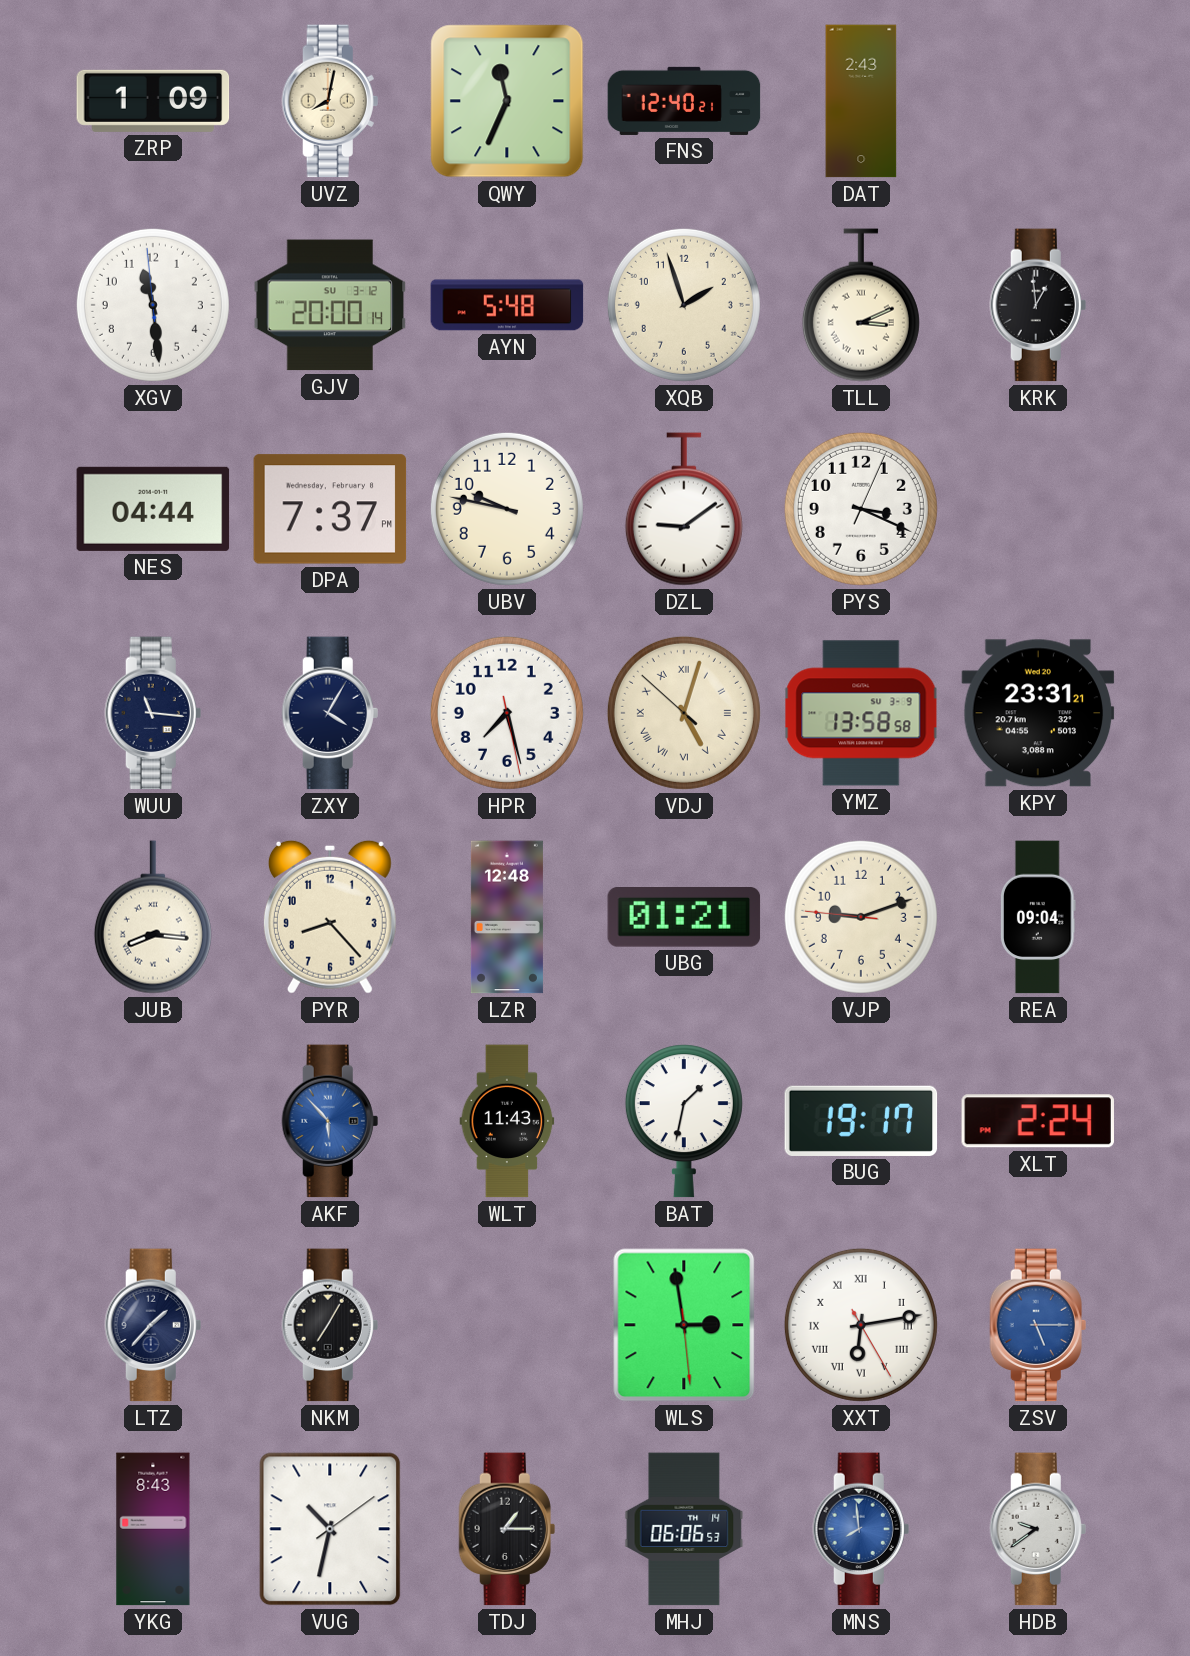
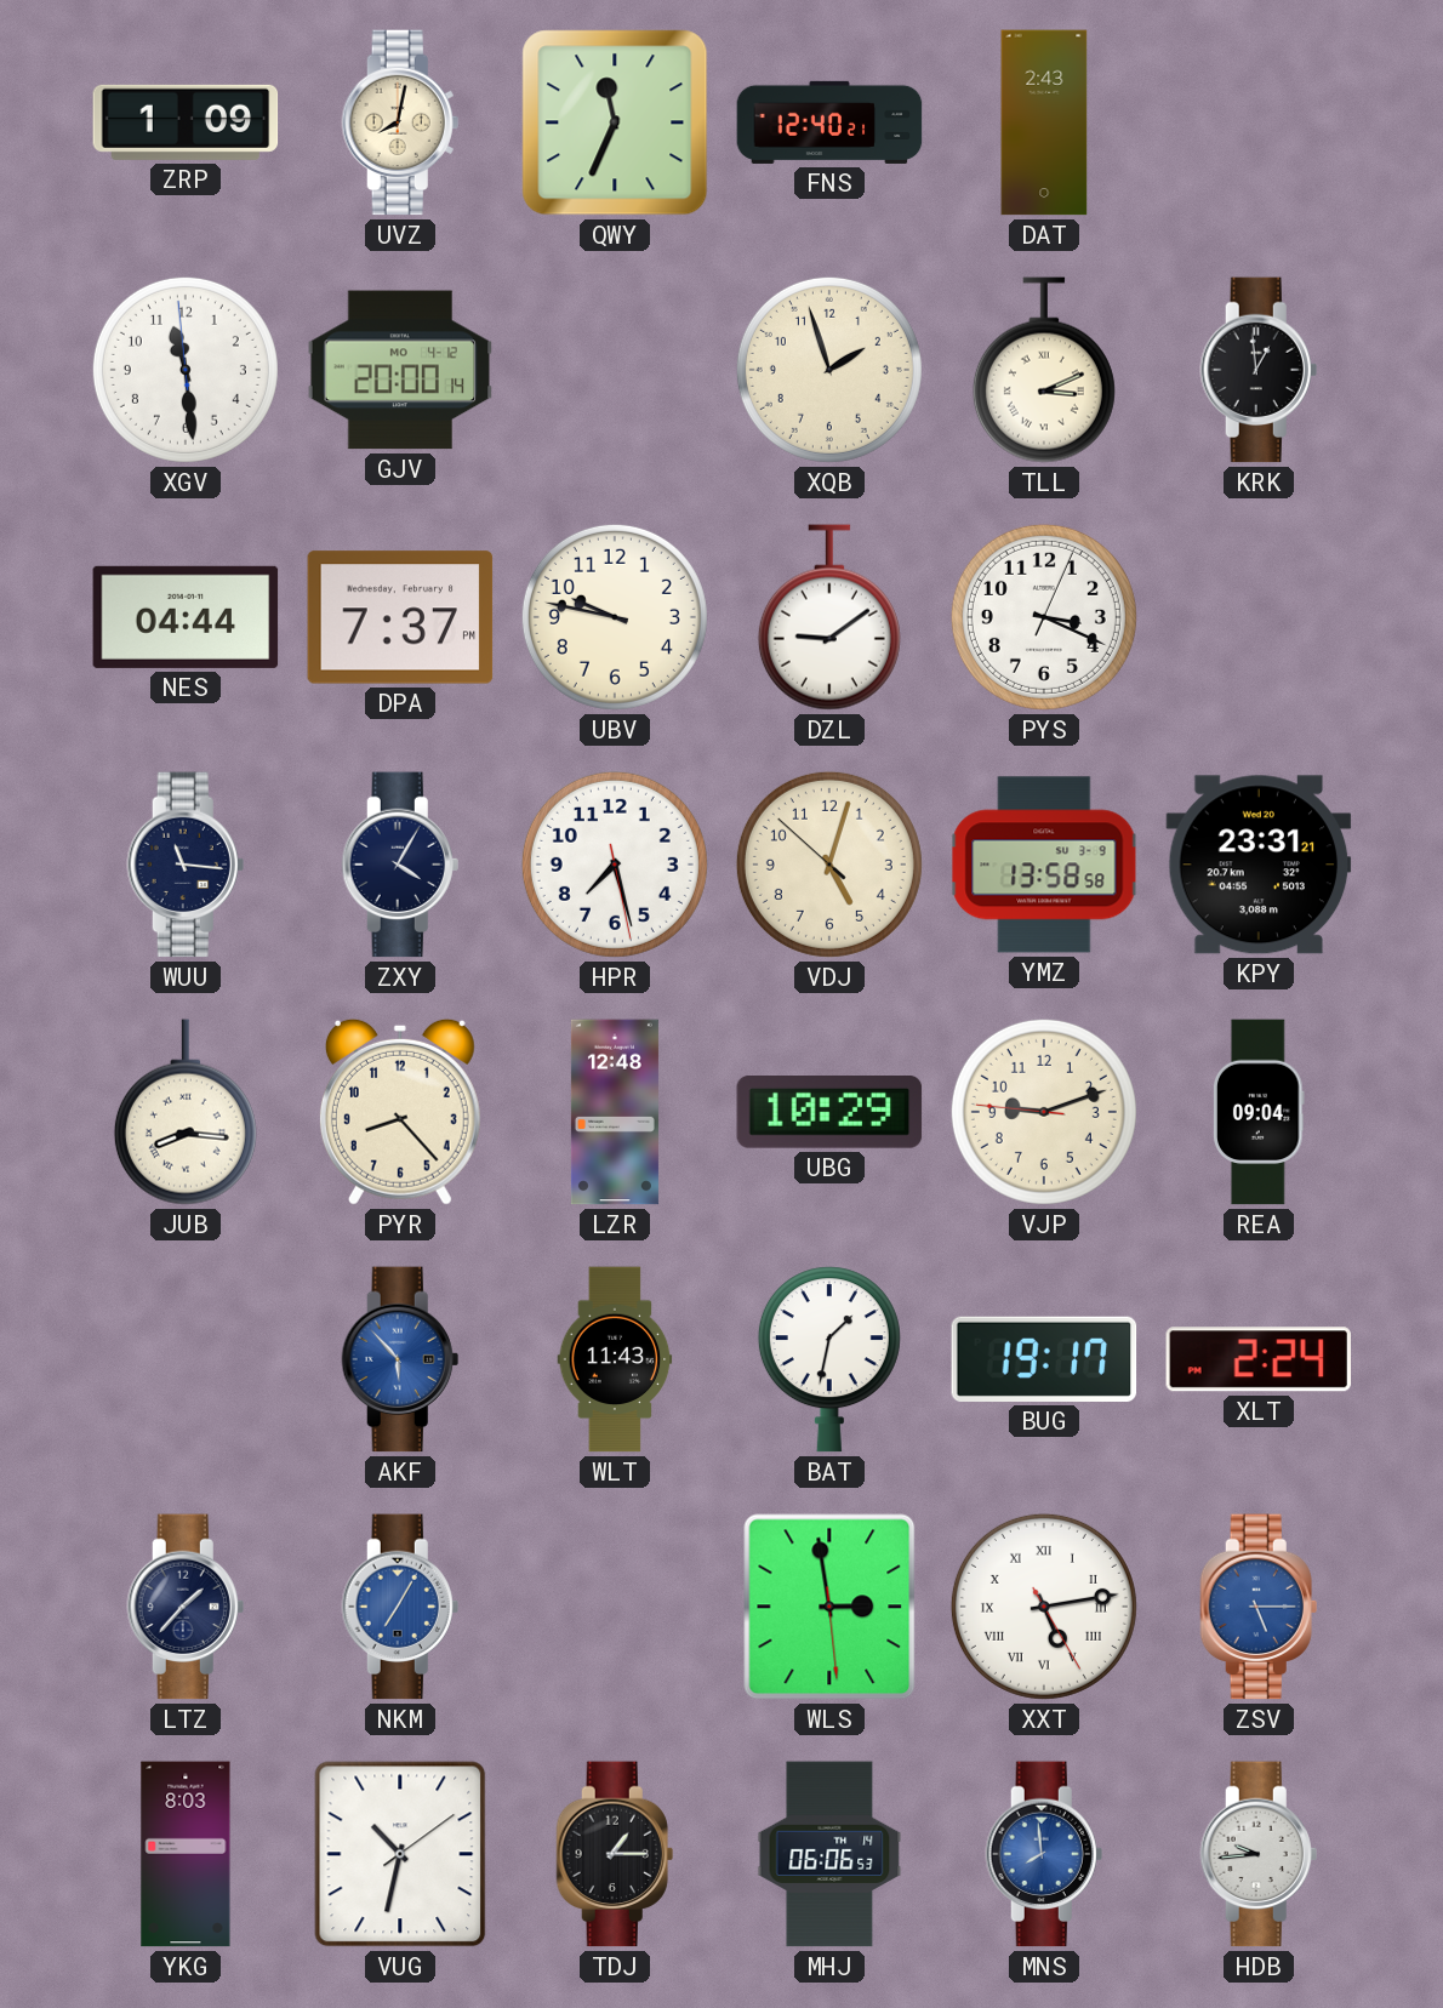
GJV date: SU 3-12 -> MO 4-12 (400, 370)
AYN: 5:48 -> none (507, 305)
VDJ numerals: Roman -> Arabic (829, 865)
UBG: 01:21 -> 10:29 (829, 1113)
NKM dial: black -> blue (400, 1607)
XXT: 6:13 -> 5:13 (1044, 1607)
YKG: 8:43 -> 8:03 (186, 1854)
HDB: 9:39 -> 9:44 (1259, 1854)
